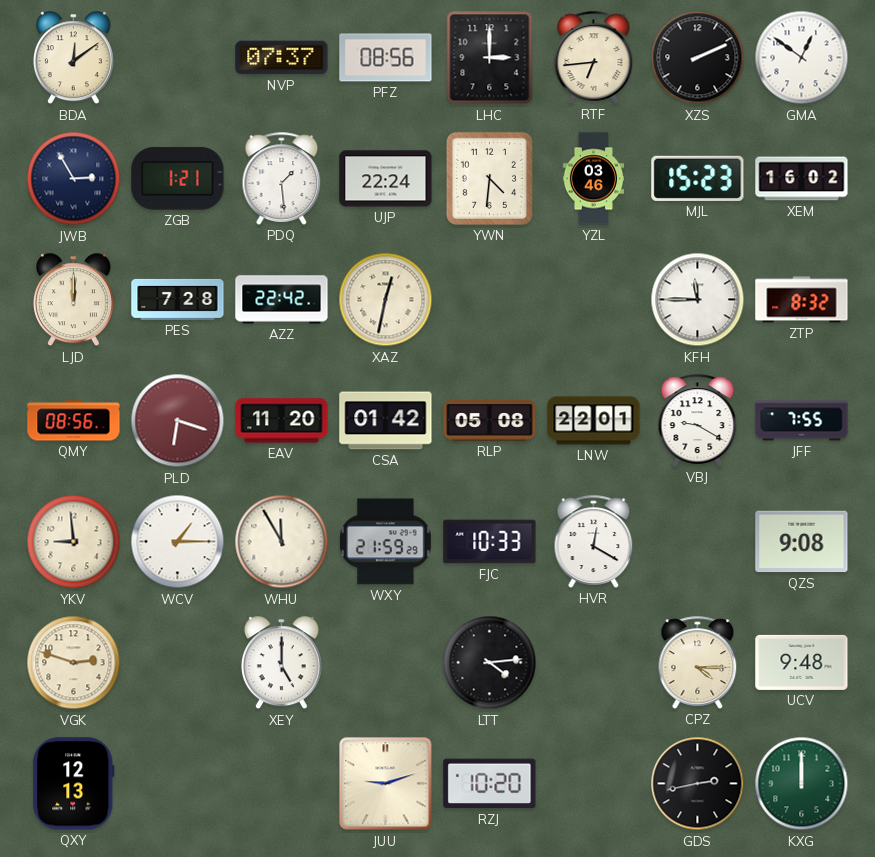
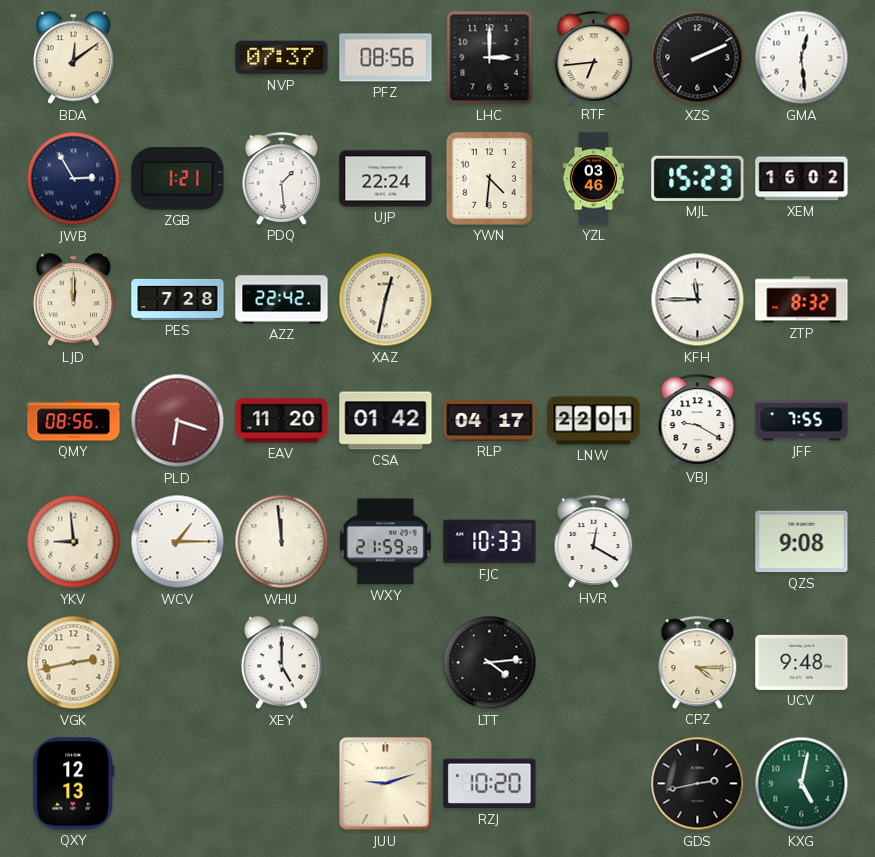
GMA: 12:51 -> 12:29 (802, 58)
RLP: 05:08 -> 04:17 (490, 421)
WHU: 11:55 -> 11:59 (282, 542)
VGK: 2:48 -> 2:43 (74, 663)
KXG: 12:00 -> 5:02 (802, 784)
